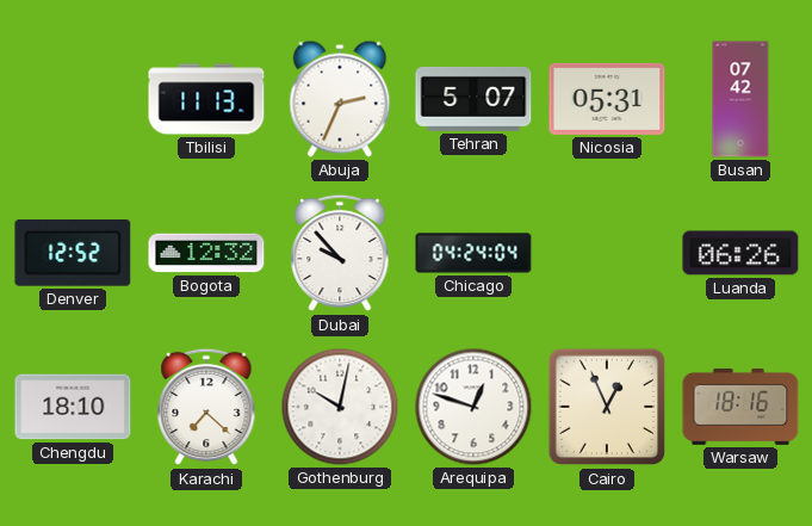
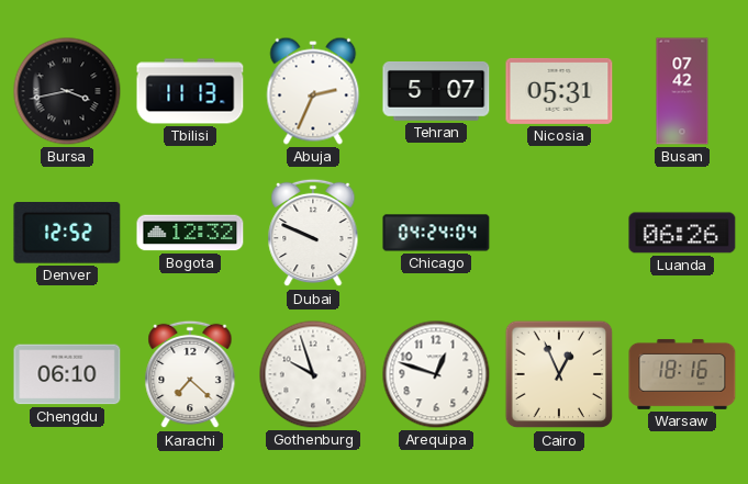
Bursa: none -> 3:43 (67, 91)
Dubai: 9:53 -> 9:49 (313, 233)
Chengdu: 18:10 -> 06:10 (67, 374)
Gothenburg: 10:02 -> 9:57 (313, 374)
